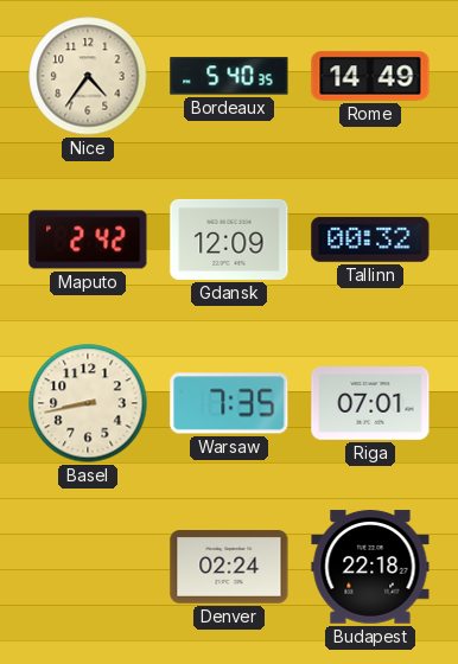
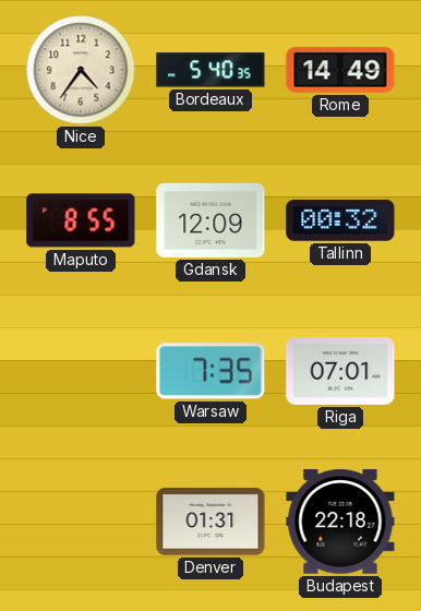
Maputo: 2:42 -> 8:55 (81, 220)
Basel: 8:43 -> none (88, 403)
Denver: 02:24 -> 01:31 (211, 522)
